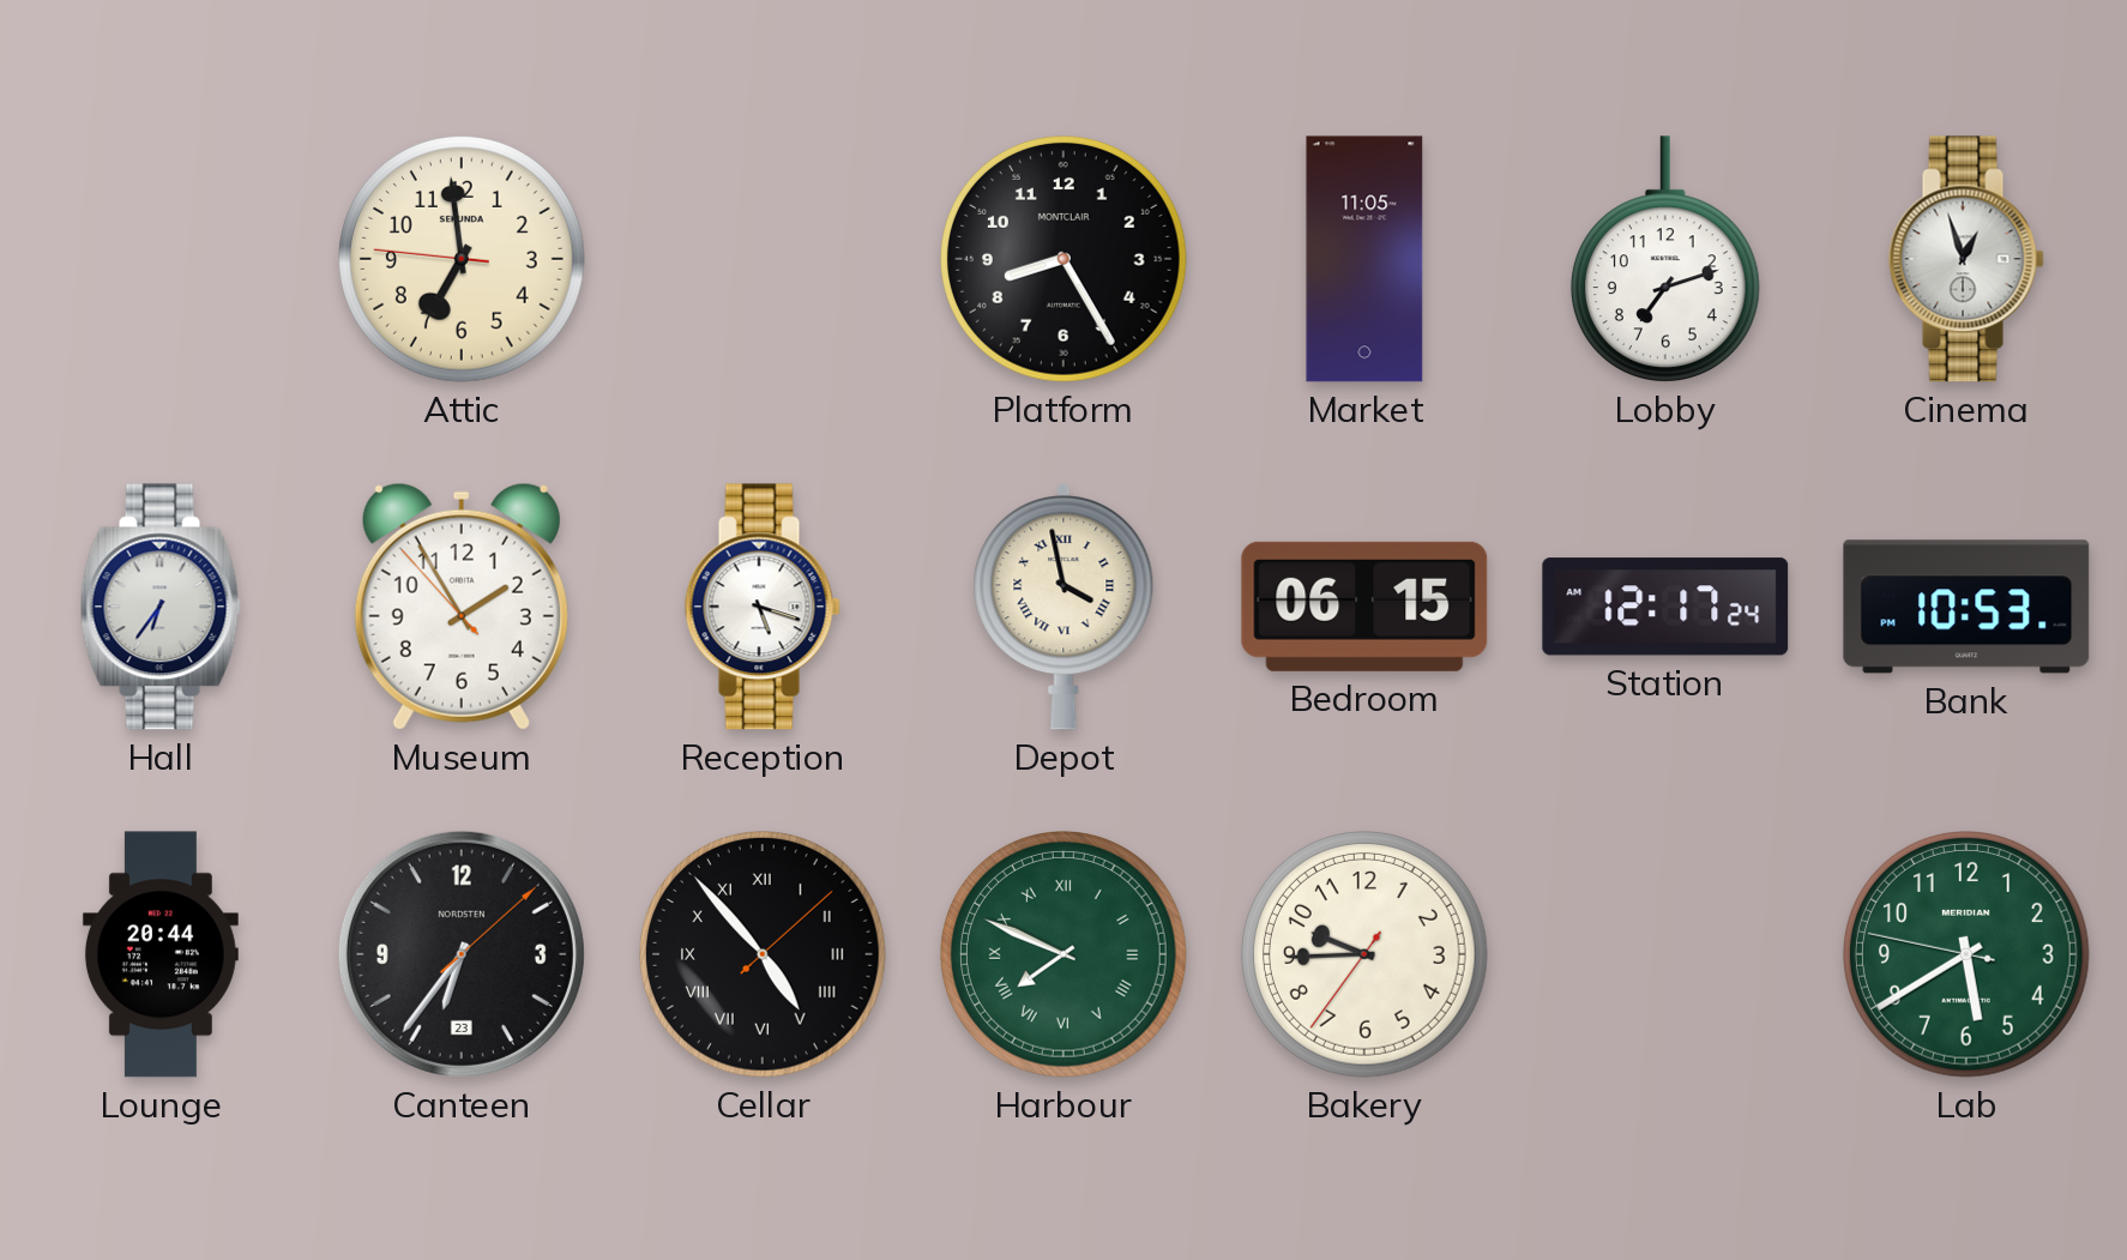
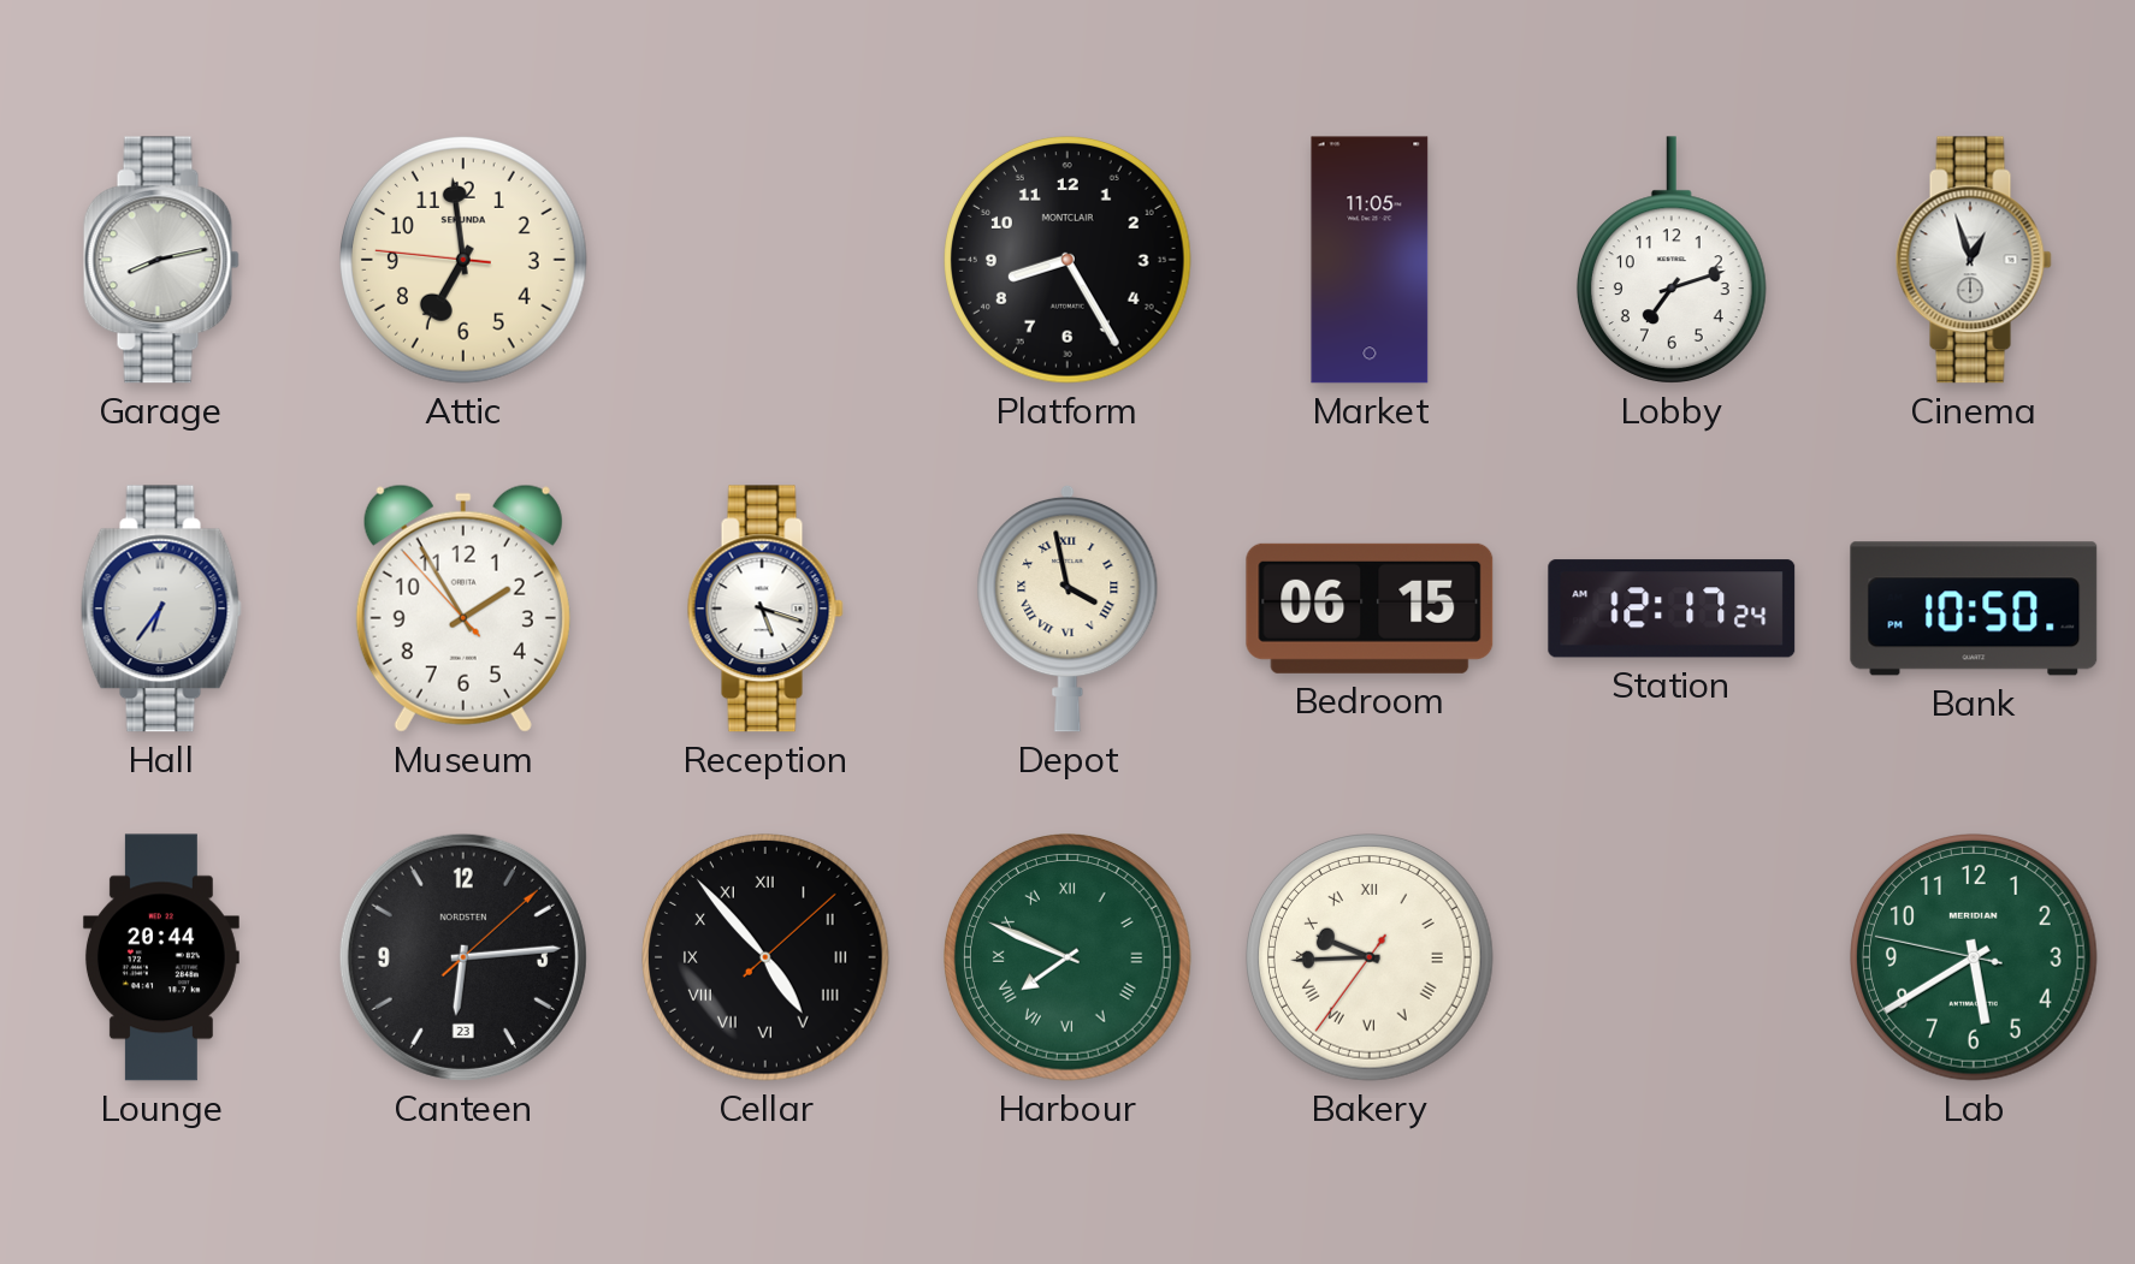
Garage: none -> 8:13 (161, 260)
Bank: 10:53 -> 10:50 (1974, 609)
Canteen: 6:36 -> 6:14 (463, 957)
Bakery numerals: Arabic -> Roman (1371, 959)
